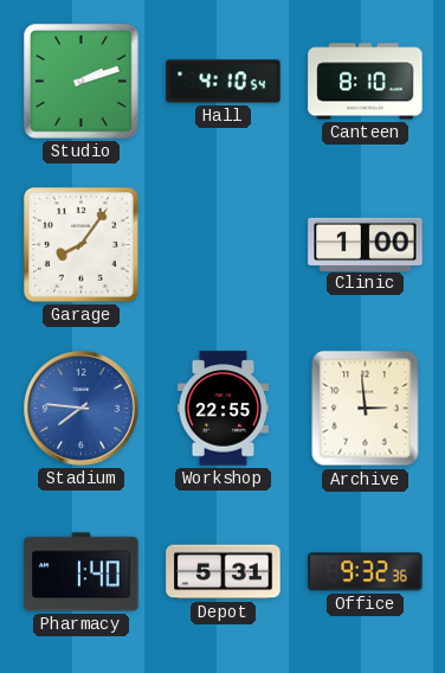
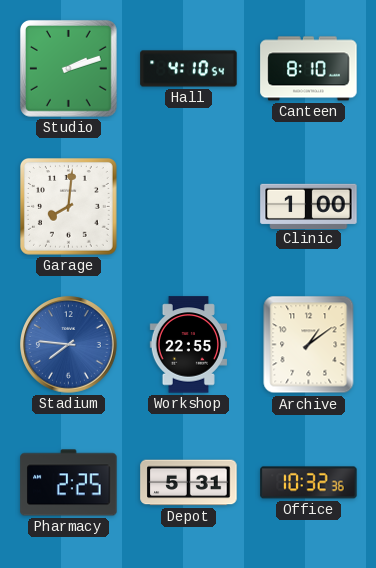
Garage: 8:06 -> 8:01 (69, 207)
Archive: 2:59 -> 1:09 (309, 345)
Pharmacy: 1:40 -> 2:25 (69, 483)
Office: 9:32 -> 10:32 (309, 483)
